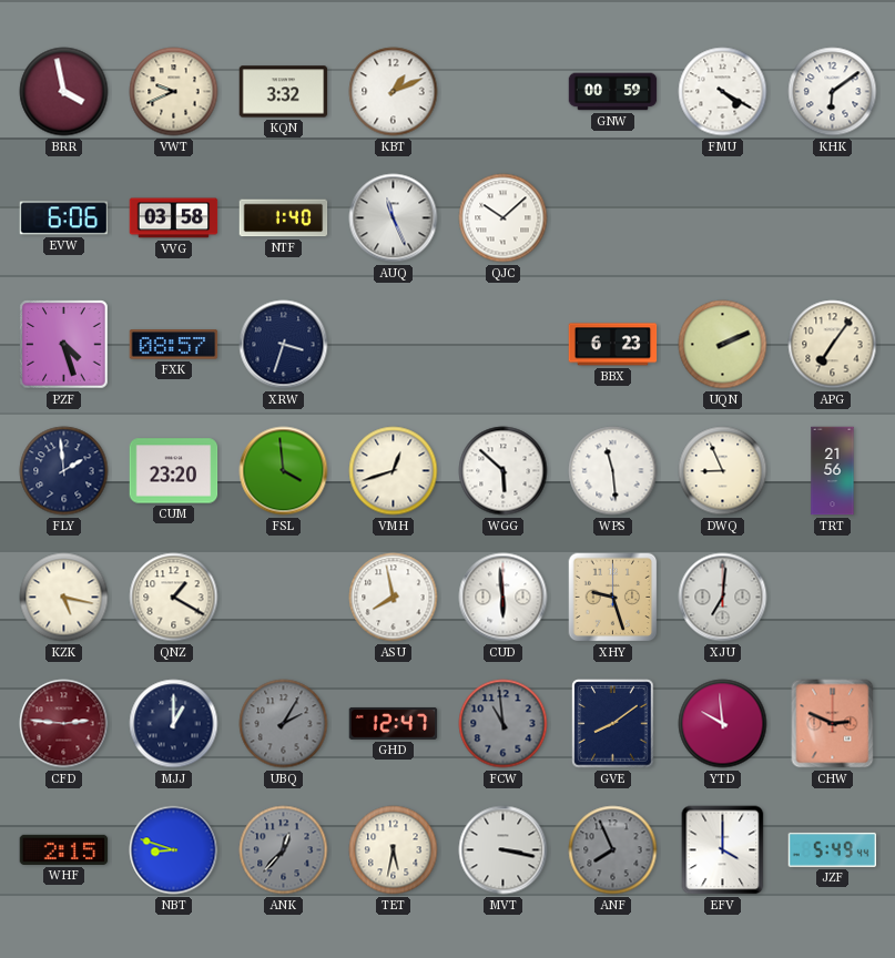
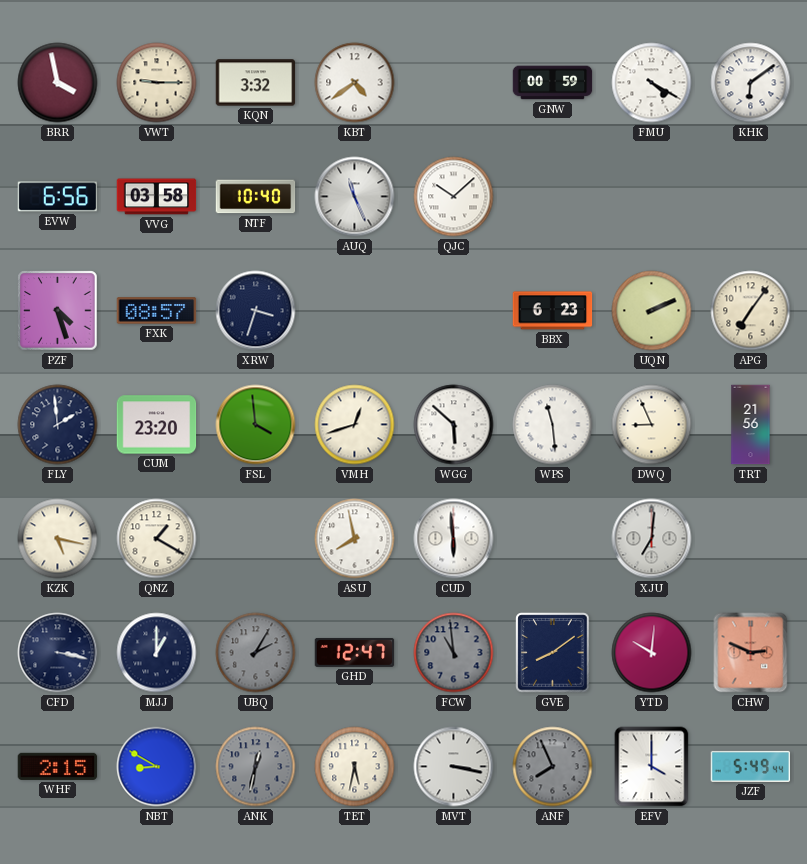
VWT: 9:41 -> 9:15 (157, 83)
KBT: 1:11 -> 4:39 (355, 83)
EVW: 6:06 -> 6:56 (58, 197)
NTF: 1:40 -> 10:40 (256, 197)
XHY: 9:27 -> none (613, 598)
CFD: 2:46 -> 3:17 (58, 653)
CFD dial: burgundy -> navy (58, 653)
YTD: 9:59 -> 10:01 (652, 653)
NBT: 8:48 -> 8:50 (157, 767)
ANK: 12:37 -> 12:32 (256, 767)
